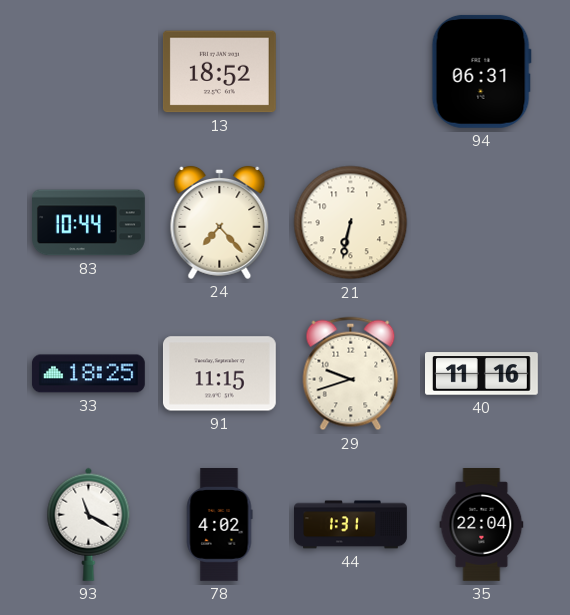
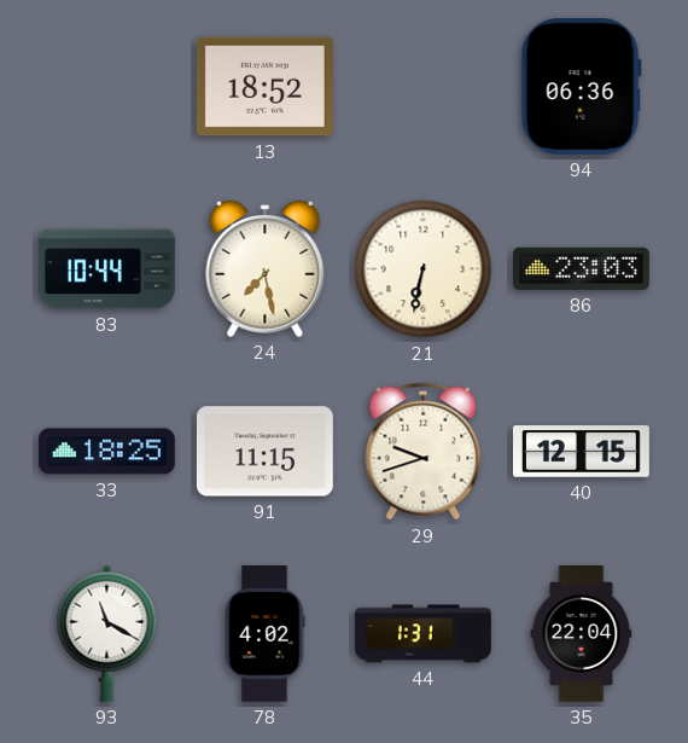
94: 06:31 -> 06:36 (581, 86)
24: 7:23 -> 7:28 (266, 268)
86: none -> 23:03 (582, 268)
40: 11:16 -> 12:15 (582, 452)
